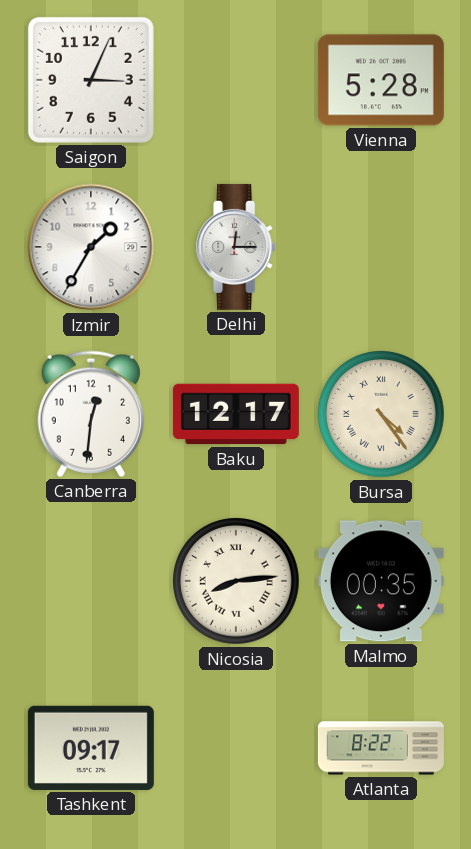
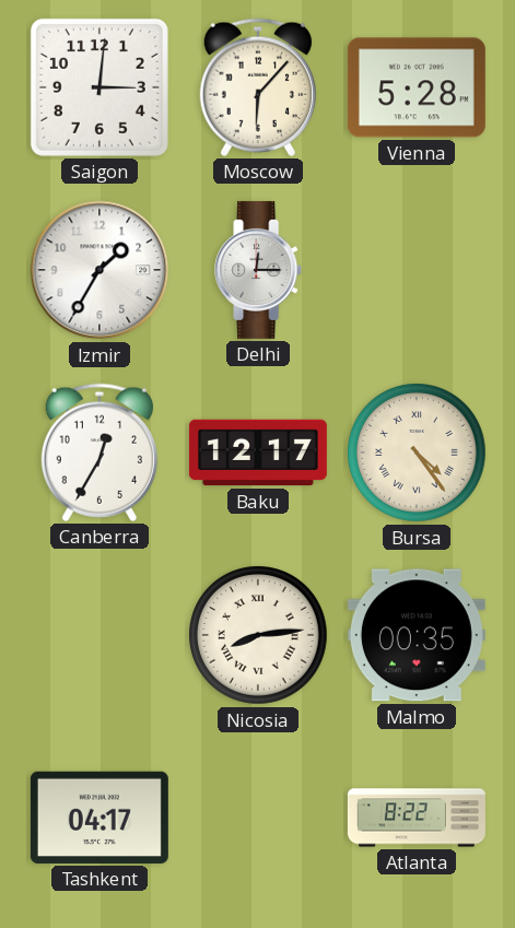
Saigon: 3:04 -> 3:01 (100, 87)
Moscow: none -> 6:07 (258, 87)
Canberra: 12:31 -> 12:35 (100, 453)
Tashkent: 09:17 -> 04:17 (100, 818)
